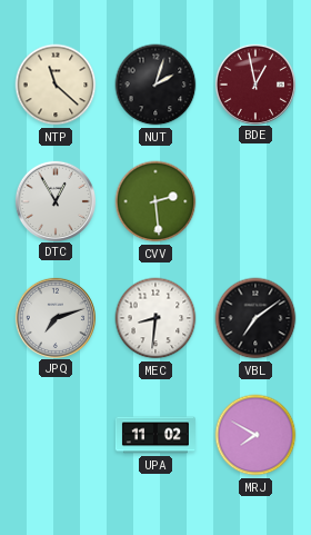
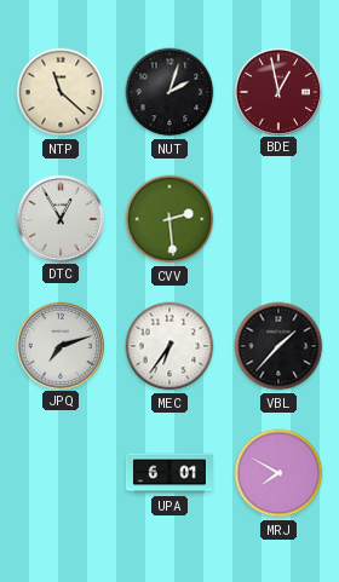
MEC: 8:31 -> 6:36 (169, 346)
VBL: 7:09 -> 1:37 (278, 346)
UPA: 11:02 -> 6:01 (169, 473)
